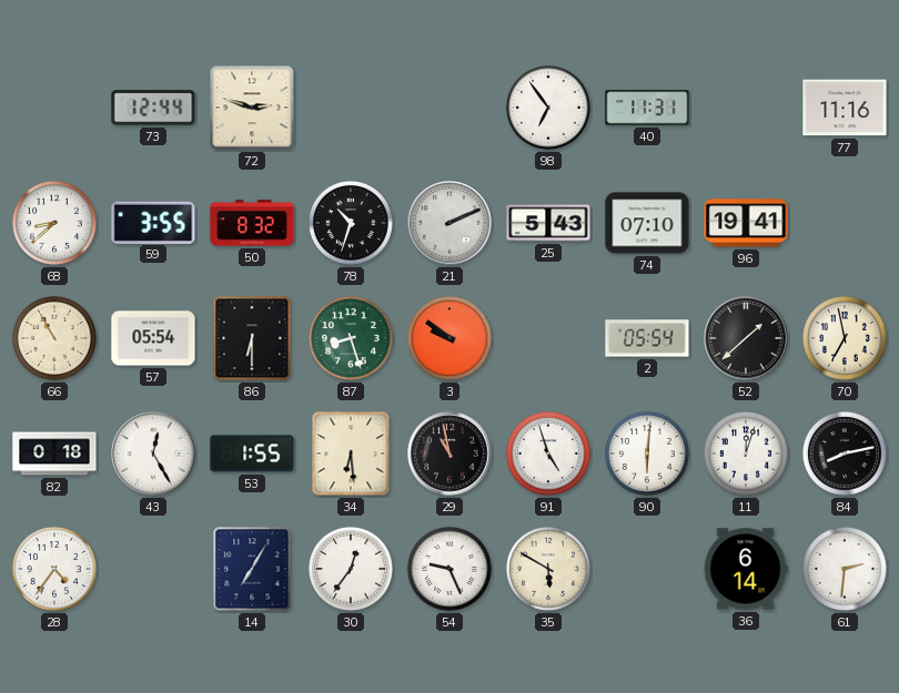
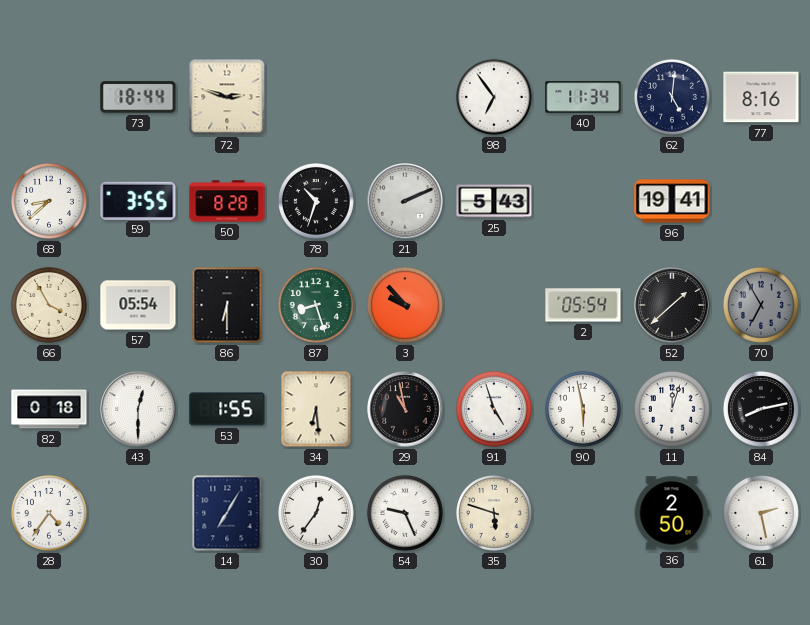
73: 12:44 -> 18:44 (138, 97)
40: 11:31 -> 11:34 (583, 97)
62: none -> 5:01 (672, 97)
77: 11:16 -> 8:16 (761, 97)
50: 8:32 -> 8:28 (227, 201)
74: 07:10 -> none (647, 223)
66: 10:55 -> 3:55 (49, 305)
3: 9:51 -> 9:53 (405, 305)
70: 6:58 -> 6:55 (761, 305)
70 dial: cream -> grey (761, 305)
43: 12:25 -> 12:30 (138, 409)
90: 6:01 -> 5:58 (583, 409)
35: 5:50 -> 5:48 (494, 513)
36: 6:14 -> 2:50 (672, 513)
61: 2:31 -> 2:28 (761, 513)
